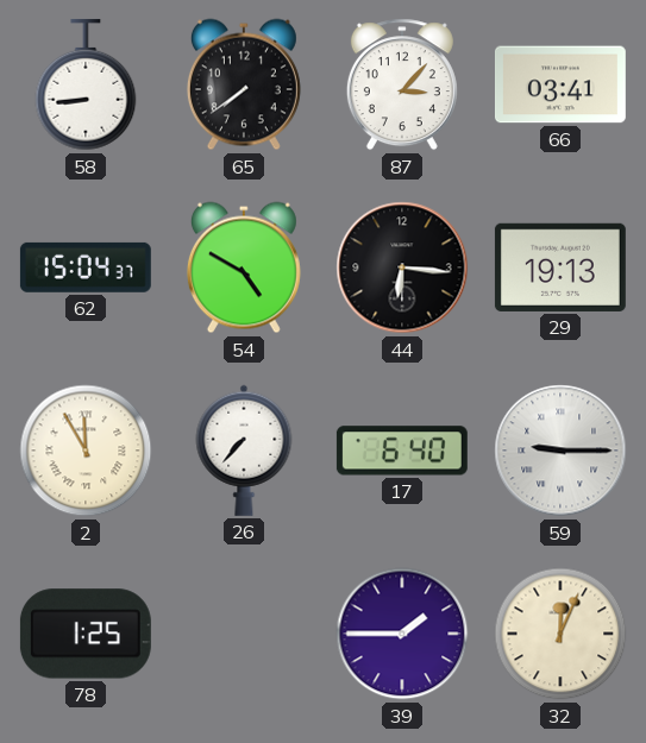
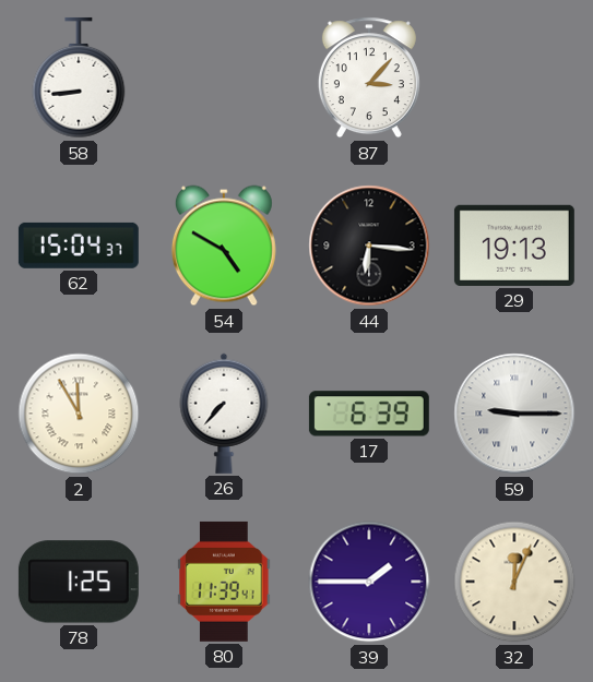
65: 7:39 -> none (244, 84)
66: 03:41 -> none (560, 84)
17: 6:40 -> 6:39 (369, 414)
80: none -> 11:39 (224, 582)
